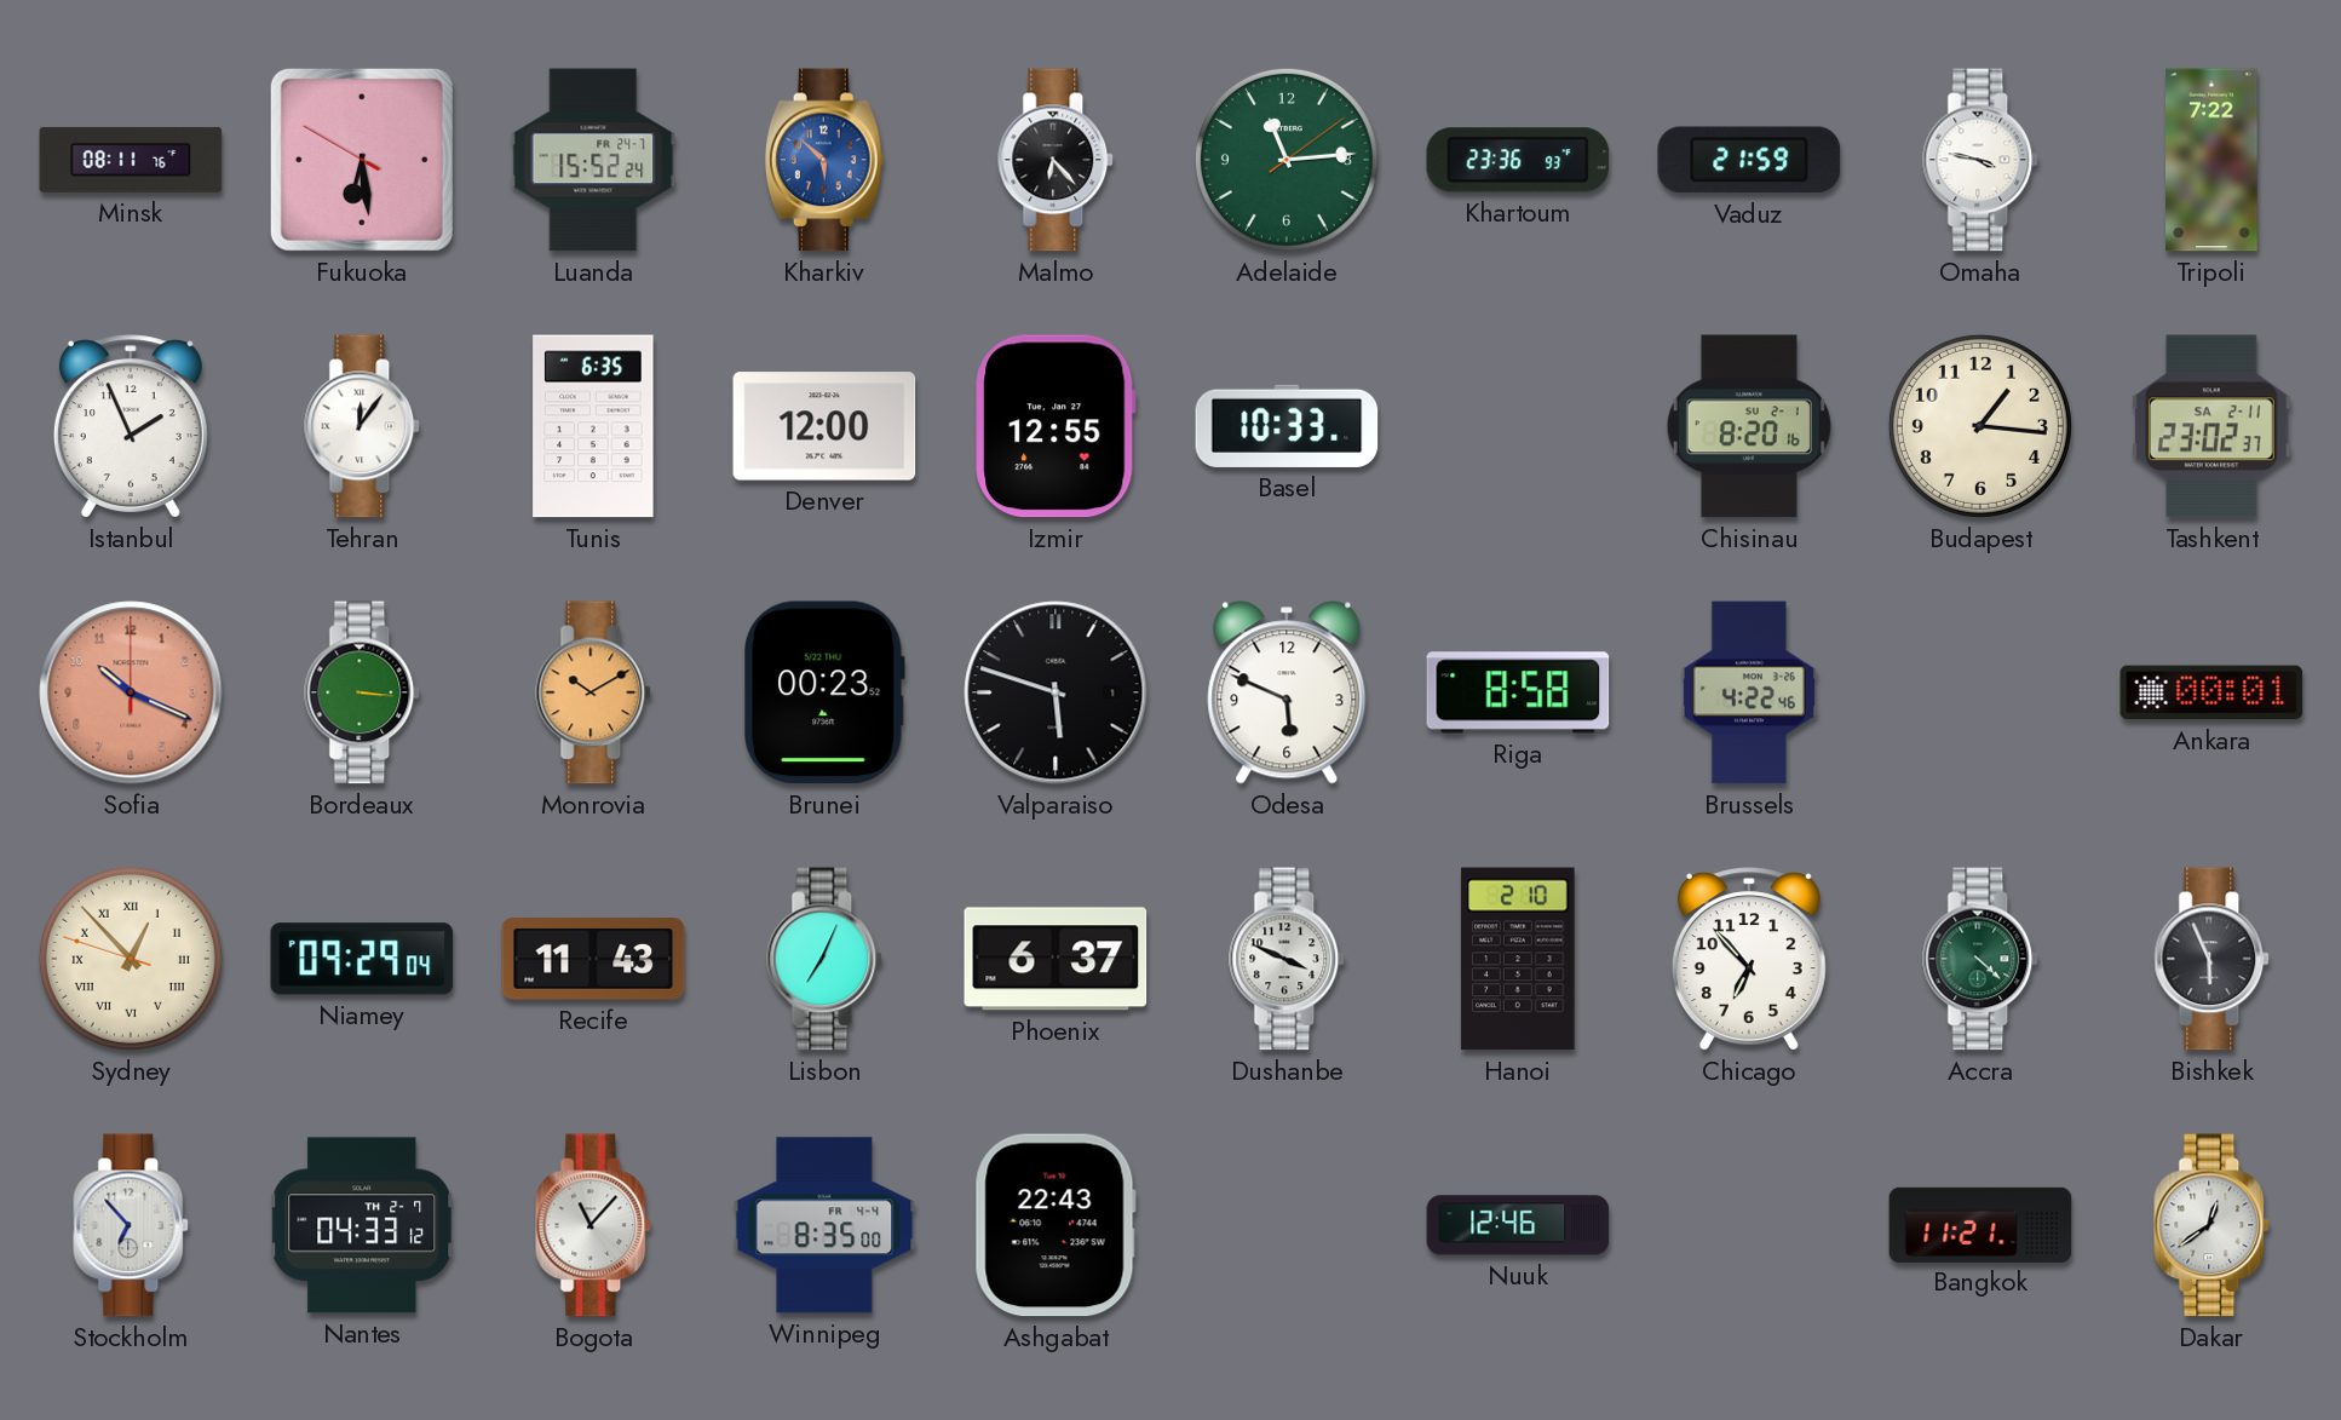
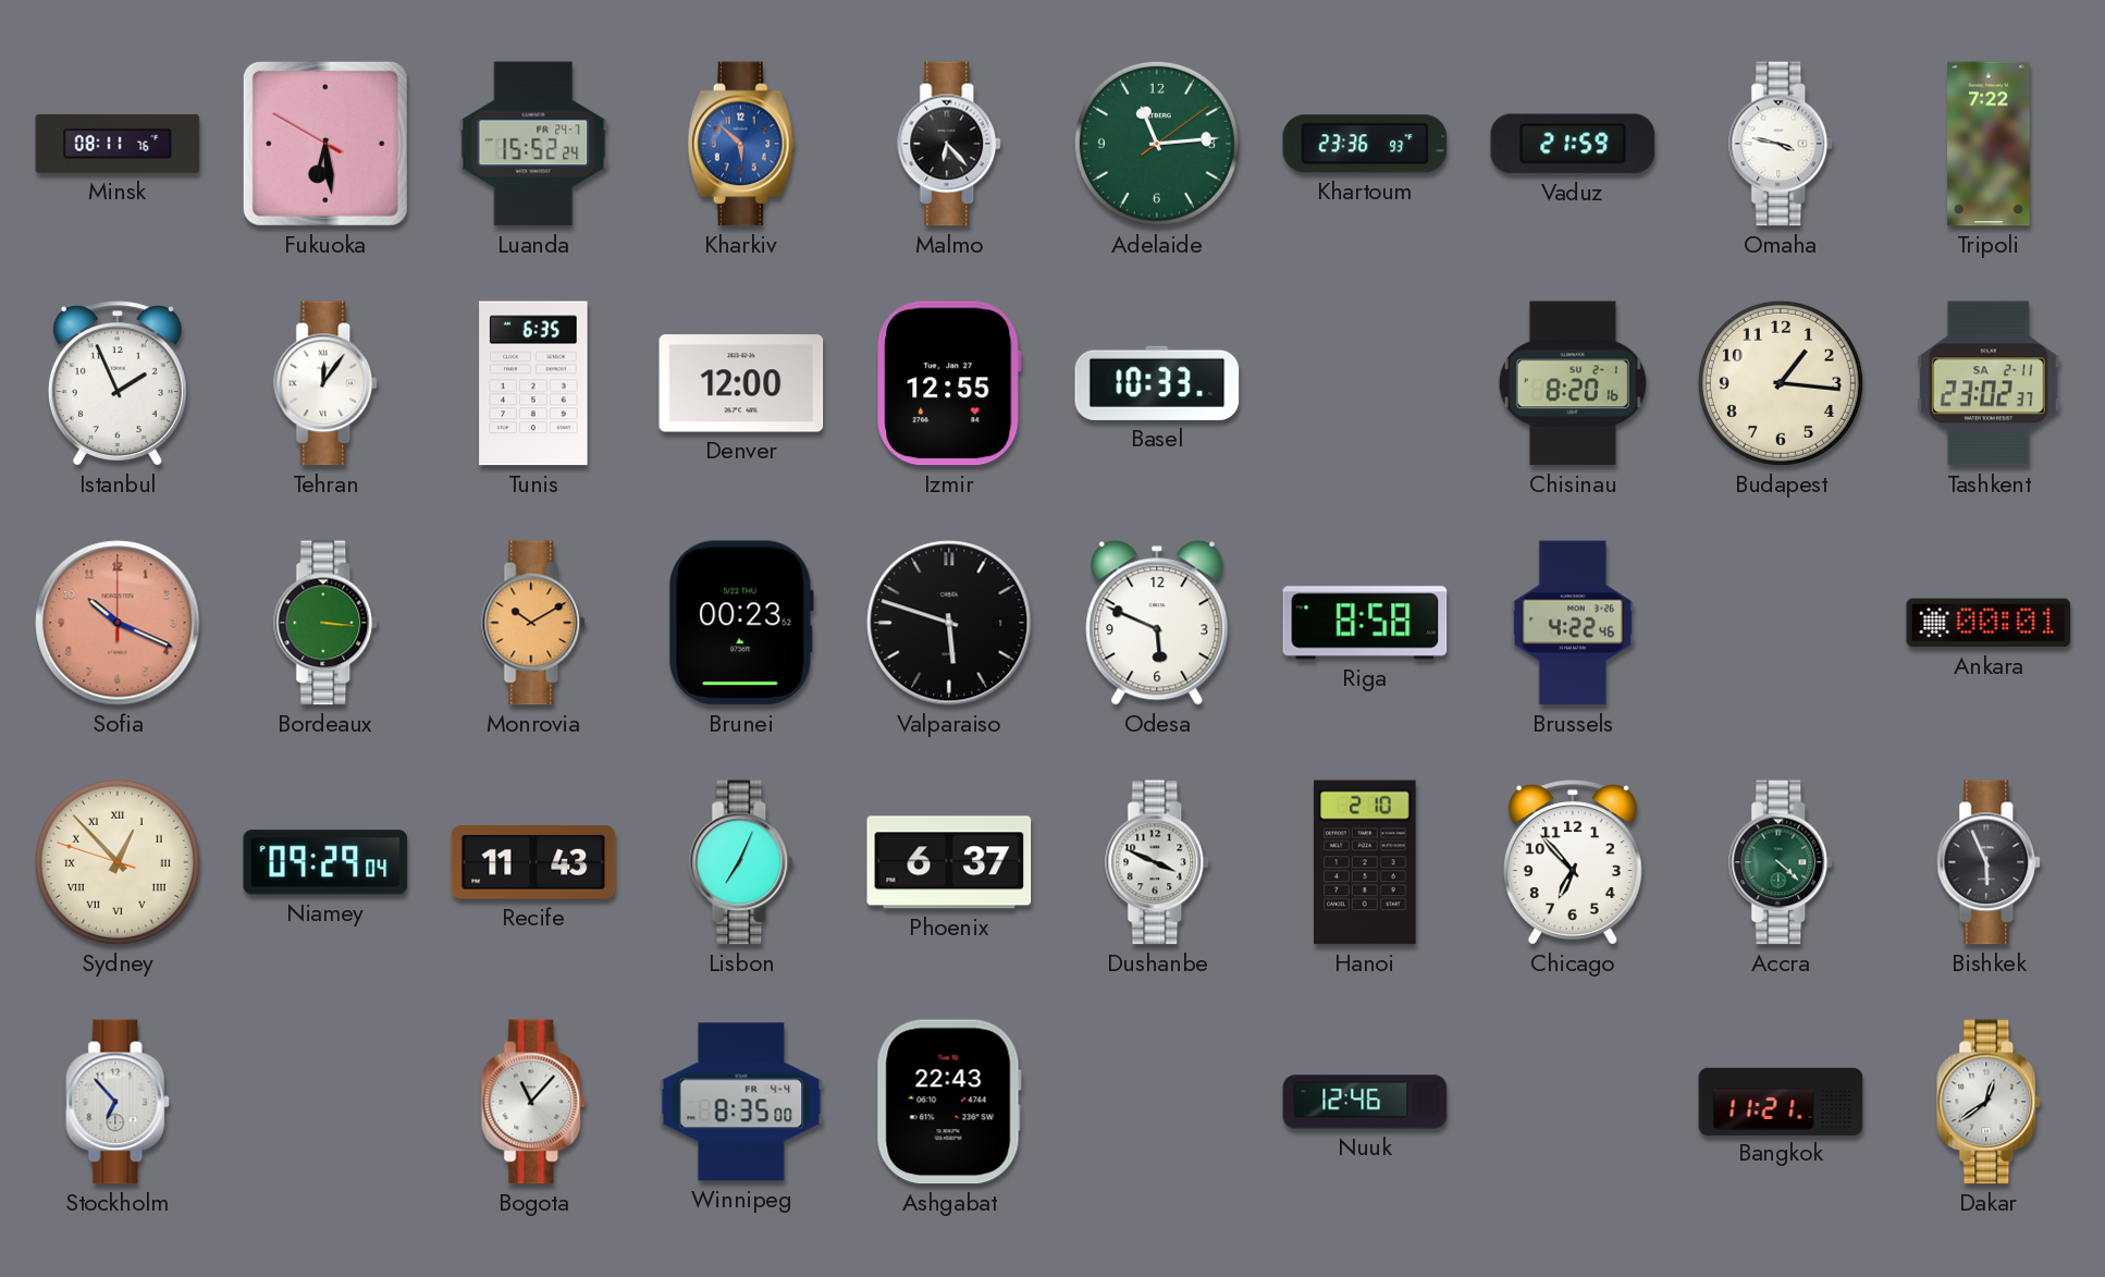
Nantes: 04:33 -> none (362, 1225)
